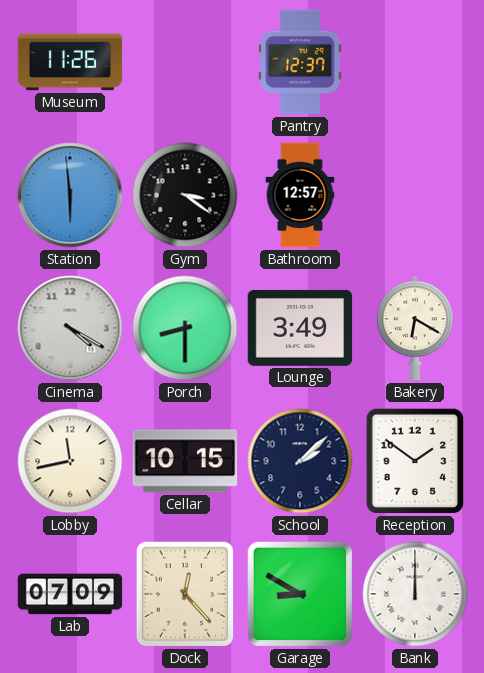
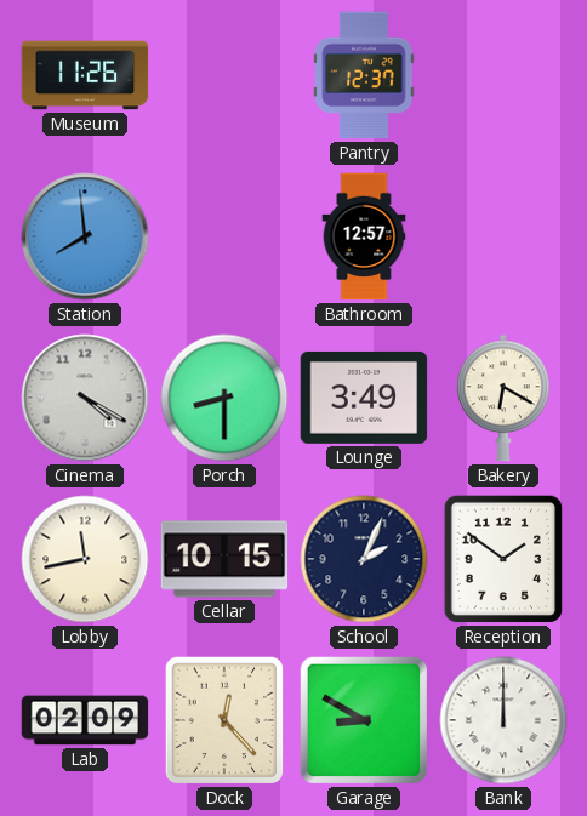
Station: 5:59 -> 7:59 (85, 236)
Gym: 3:21 -> none (185, 195)
School: 2:08 -> 2:04 (364, 559)
Lab: 07:09 -> 02:09 (85, 720)
